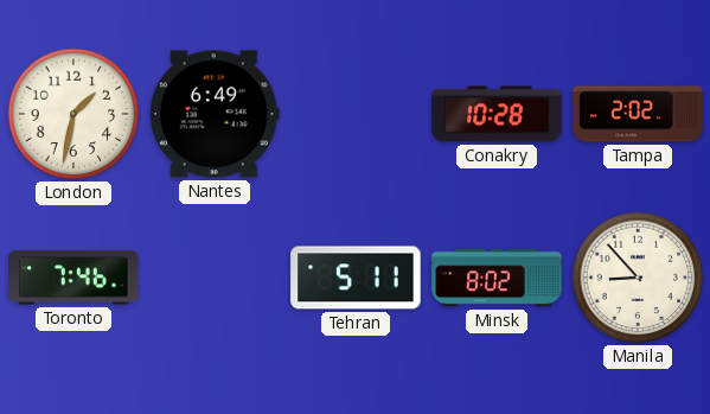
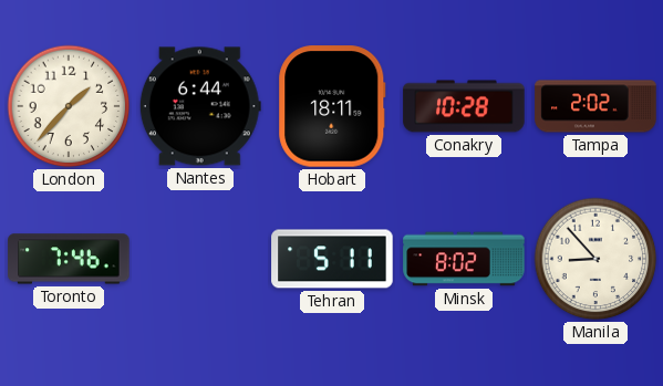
London: 1:32 -> 1:37 (69, 106)
Nantes: 6:49 -> 6:44 (200, 106)
Hobart: none -> 18:11 (332, 106)
